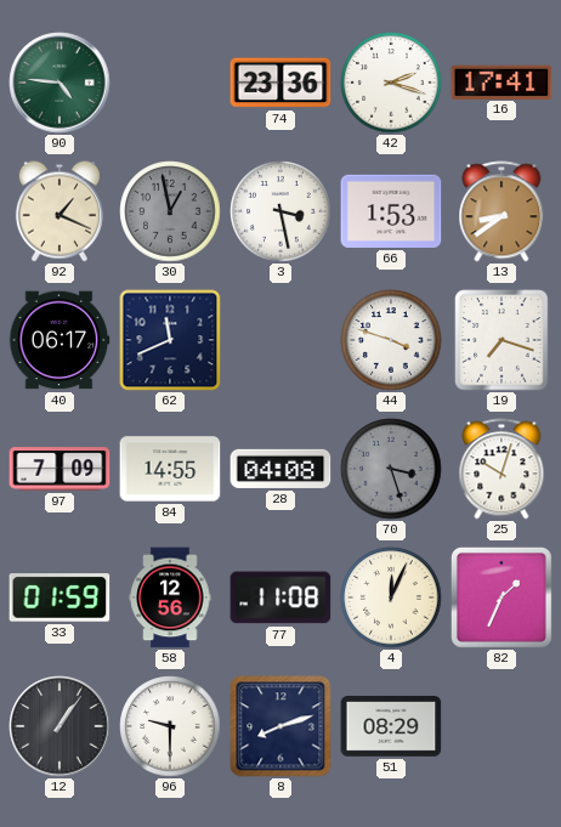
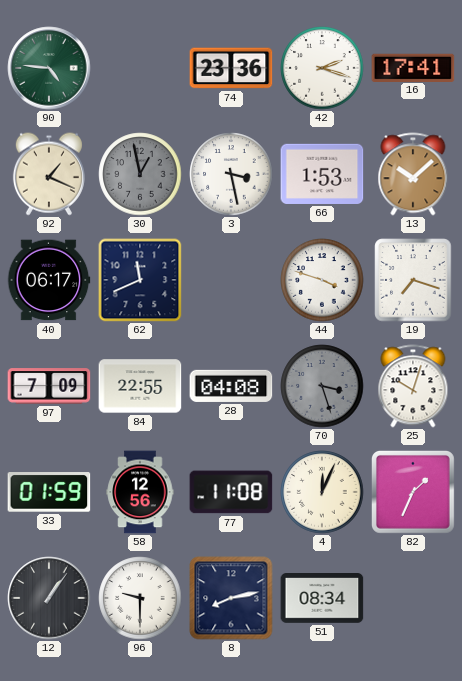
13: 8:39 -> 10:08 (413, 174)
84: 14:55 -> 22:55 (140, 386)
8: 8:12 -> 8:13 (231, 598)
51: 08:29 -> 08:34 (322, 599)
